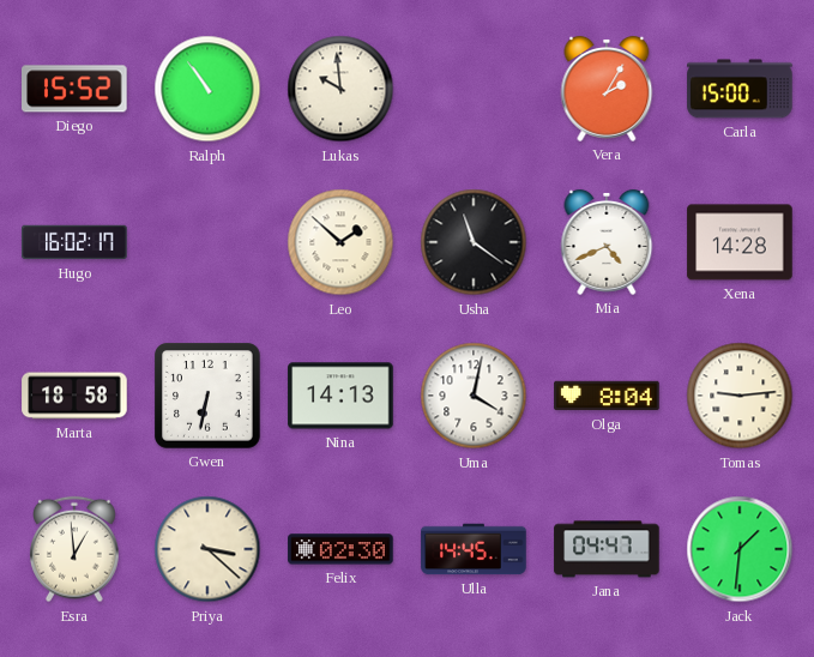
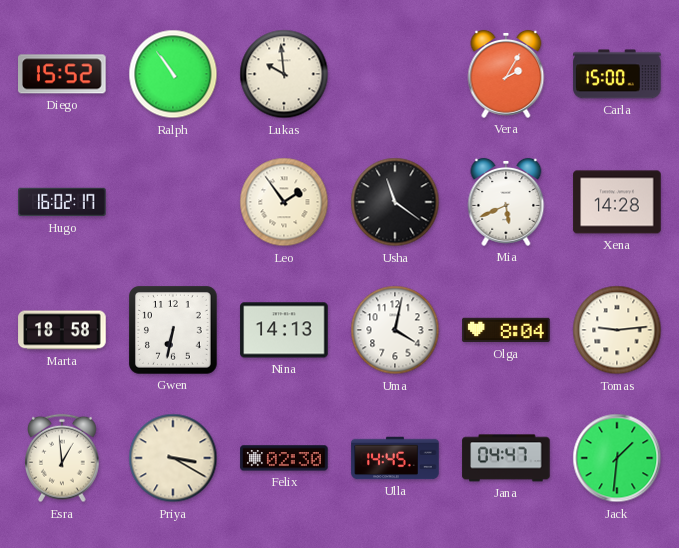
Leo: 1:52 -> 1:54 (284, 202)
Mia: 4:41 -> 5:41 (506, 202)
Priya: 3:22 -> 3:20 (173, 458)
